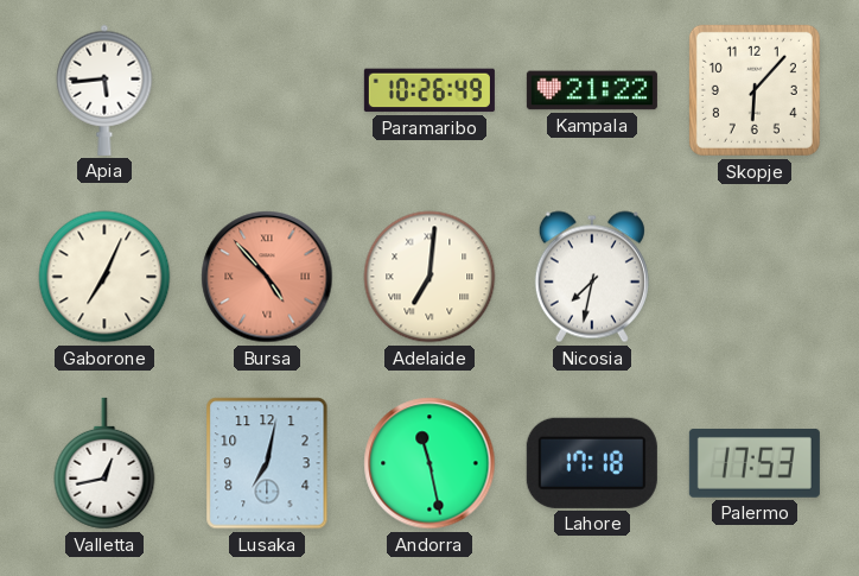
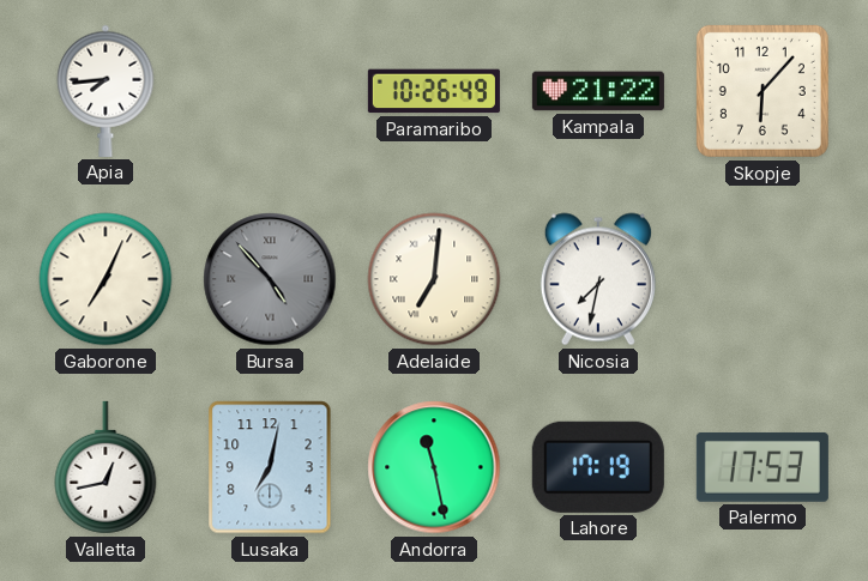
Apia: 5:44 -> 7:44 (106, 91)
Bursa dial: salmon -> grey (270, 279)
Lahore: 17:18 -> 17:19 (598, 467)
